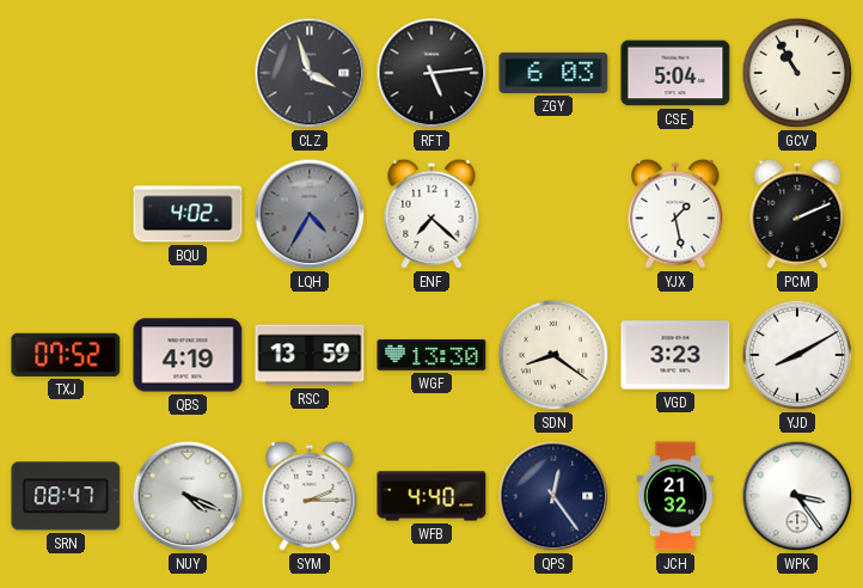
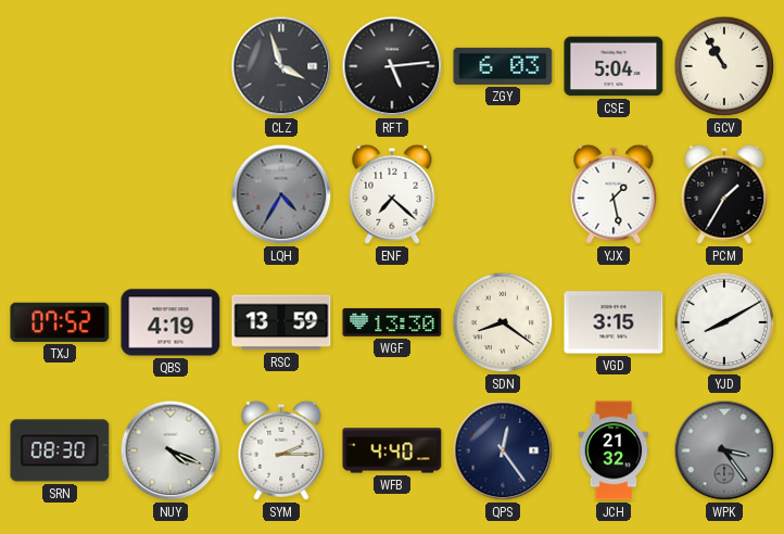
BQU: 4:02 -> none (188, 214)
PCM: 2:11 -> 1:35 (724, 194)
VGD: 3:23 -> 3:15 (614, 322)
SRN: 08:47 -> 08:30 (60, 450)
WPK dial: white -> grey (724, 450)
